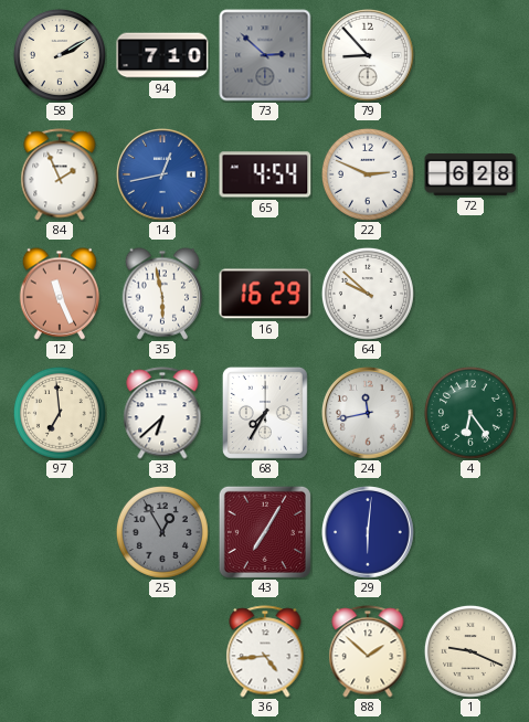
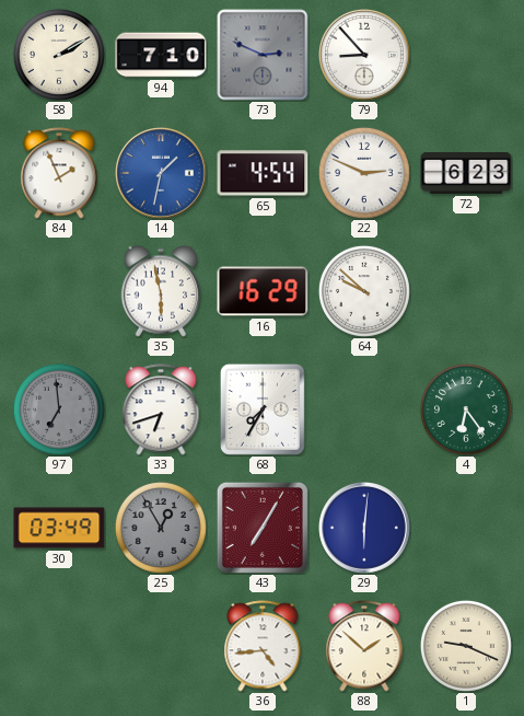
73: 2:52 -> 2:49 (263, 55)
14: 12:43 -> 1:32 (162, 174)
72: 6:28 -> 6:23 (466, 173)
12: 11:26 -> none (60, 294)
97 dial: cream -> grey (59, 409)
33: 6:38 -> 6:42 (161, 409)
24: 11:43 -> none (369, 414)
30: none -> 03:49 (59, 528)
